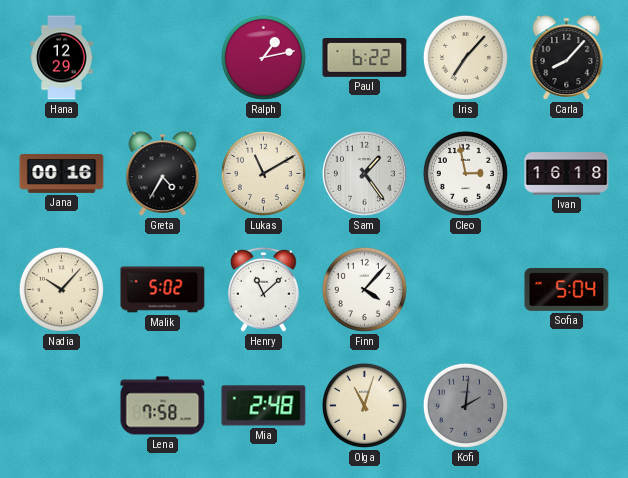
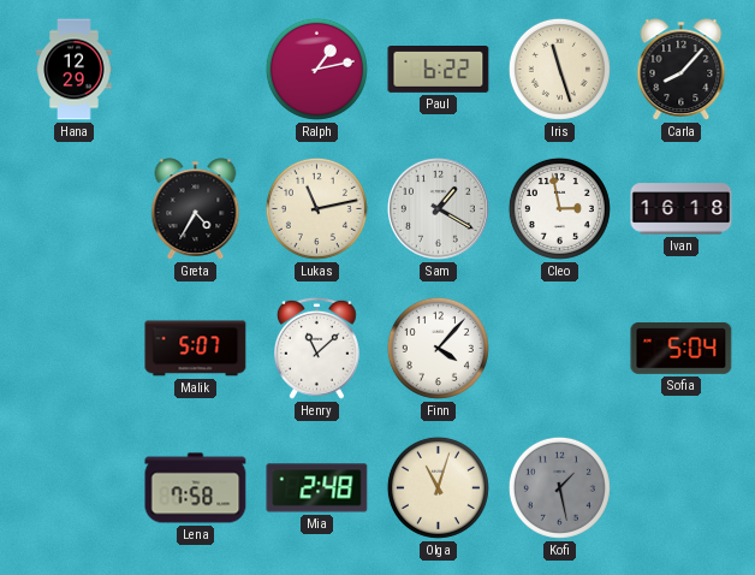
Iris: 7:07 -> 11:27 (559, 69)
Jana: 00:16 -> none (62, 173)
Lukas: 11:10 -> 11:13 (316, 208)
Sam: 1:24 -> 1:20 (438, 208)
Nadia: 10:07 -> none (61, 289)
Malik: 5:02 -> 5:07 (196, 349)
Kofi: 2:01 -> 1:28 (559, 487)
